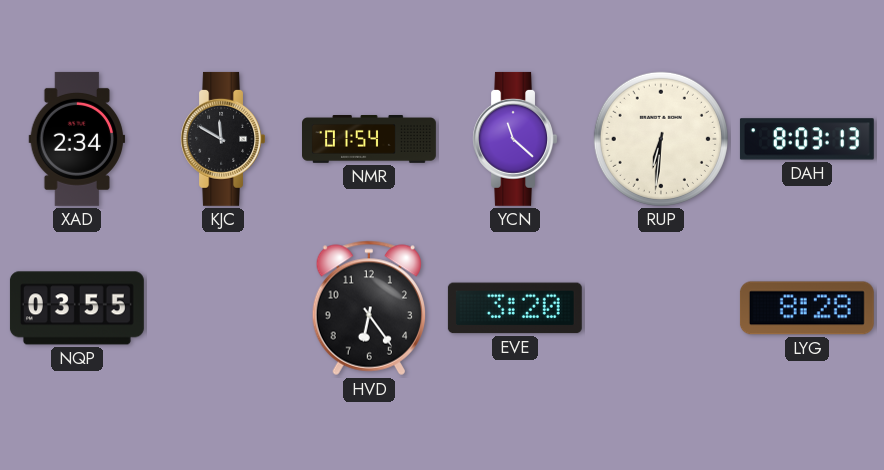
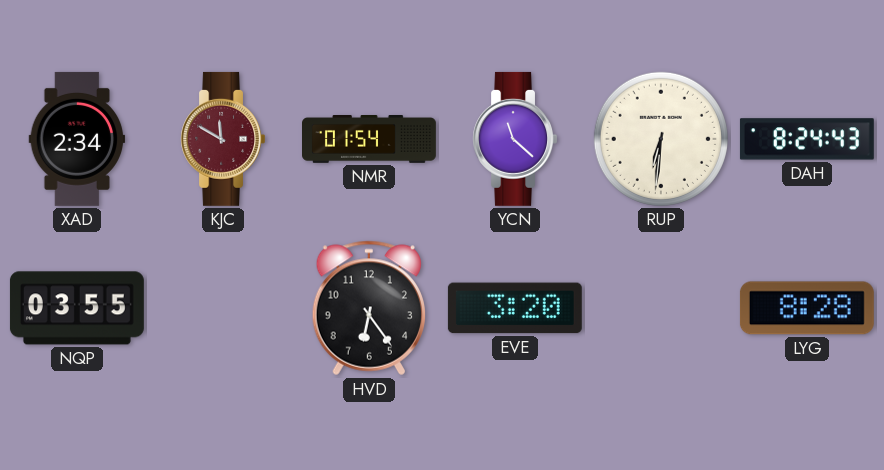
KJC dial: black -> burgundy (222, 139)
DAH: 8:03 -> 8:24 (807, 139)
